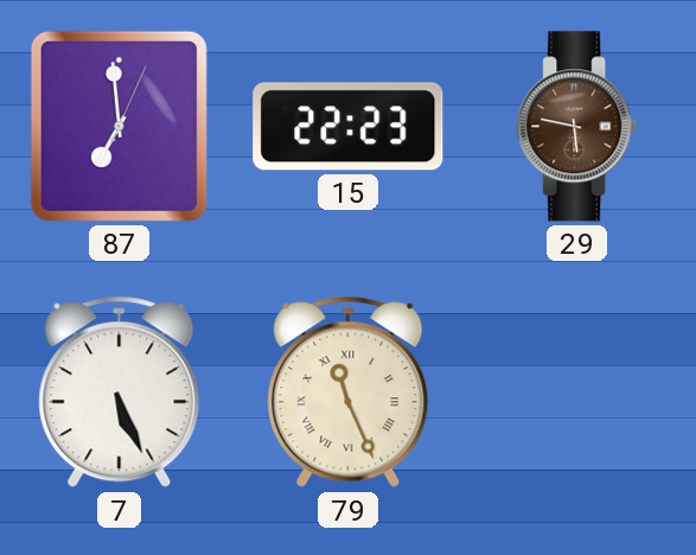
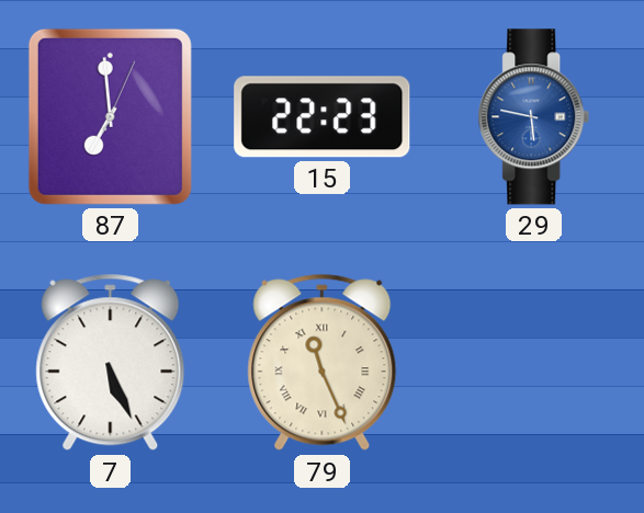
29 dial: brown -> blue (534, 117)
